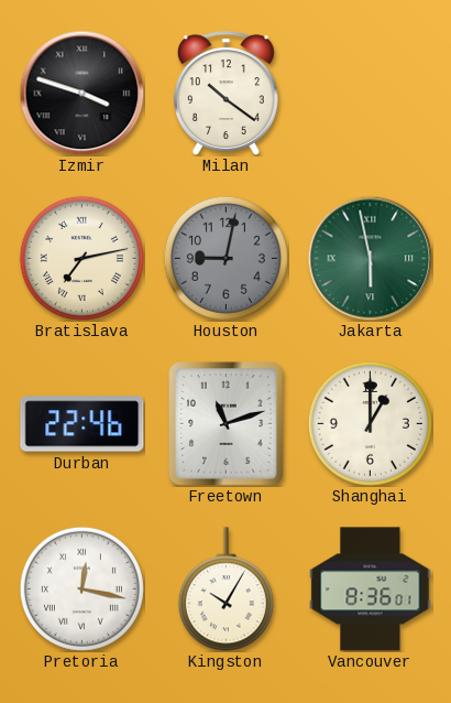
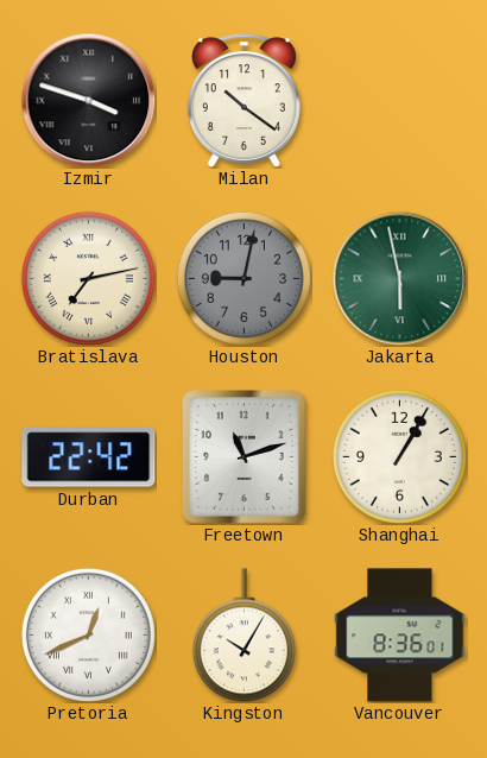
Durban: 22:46 -> 22:42 (89, 457)
Shanghai: 1:00 -> 1:05 (399, 456)
Pretoria: 12:17 -> 12:41 (88, 634)
